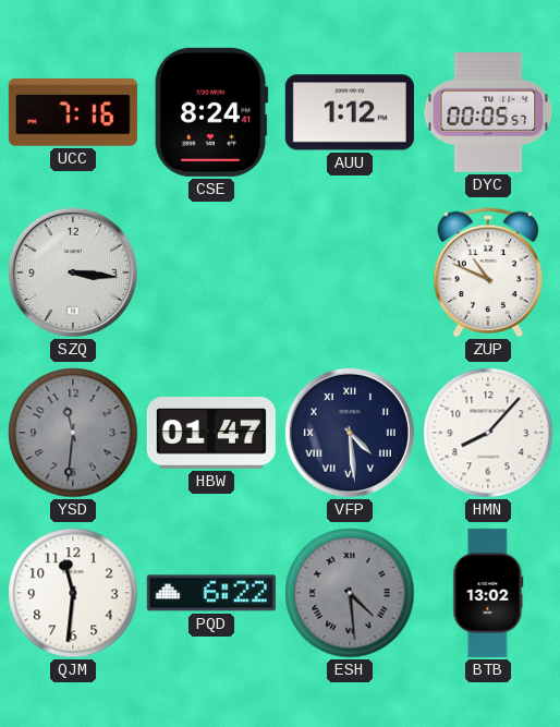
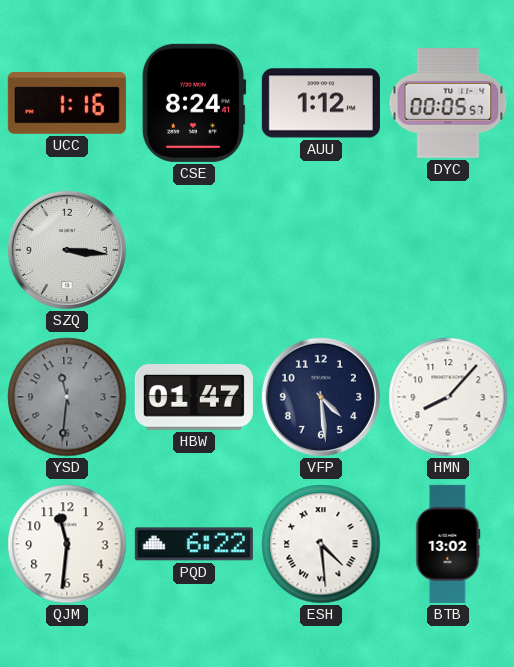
UCC: 7:16 -> 1:16 (67, 104)
ZUP: 10:49 -> none (487, 272)
VFP numerals: Roman -> Arabic (321, 397)
ESH dial: grey -> white (321, 544)
